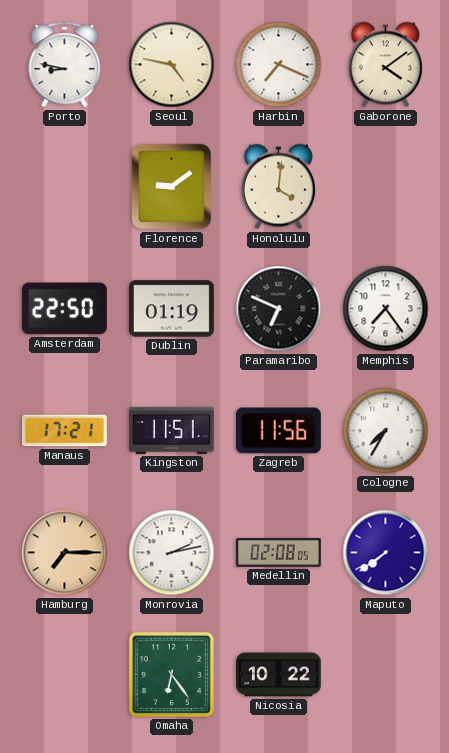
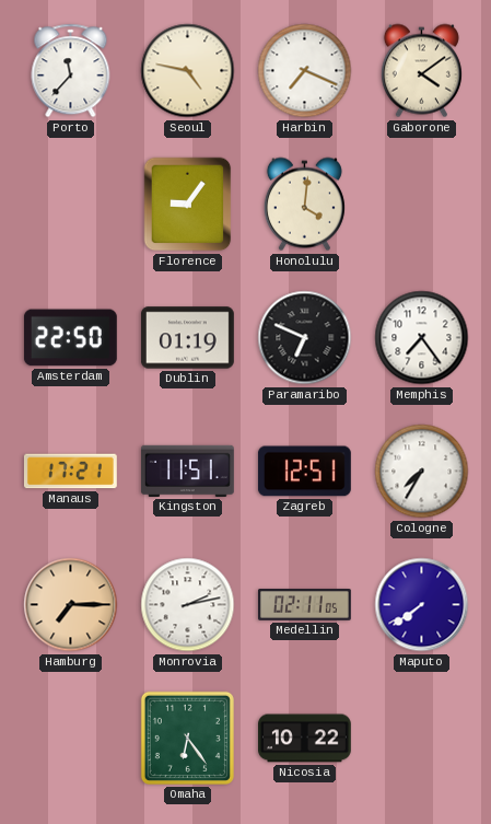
Porto: 8:47 -> 11:37 (71, 71)
Florence: 9:09 -> 9:06 (188, 205)
Zagreb: 11:56 -> 12:51 (304, 472)
Medellin: 02:08 -> 02:11 (305, 605)
